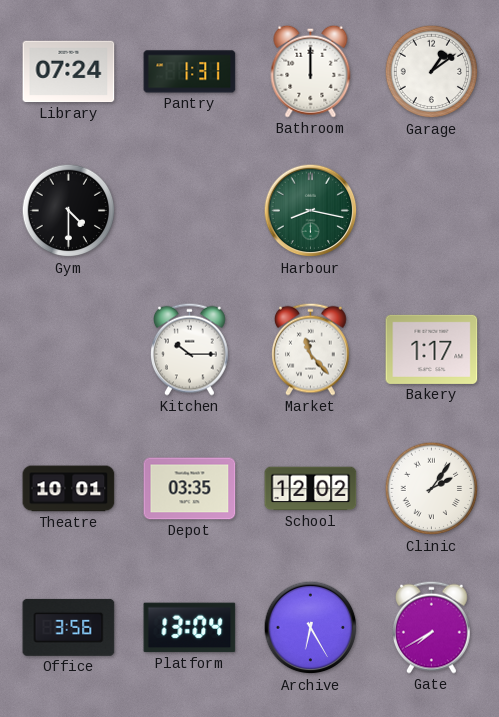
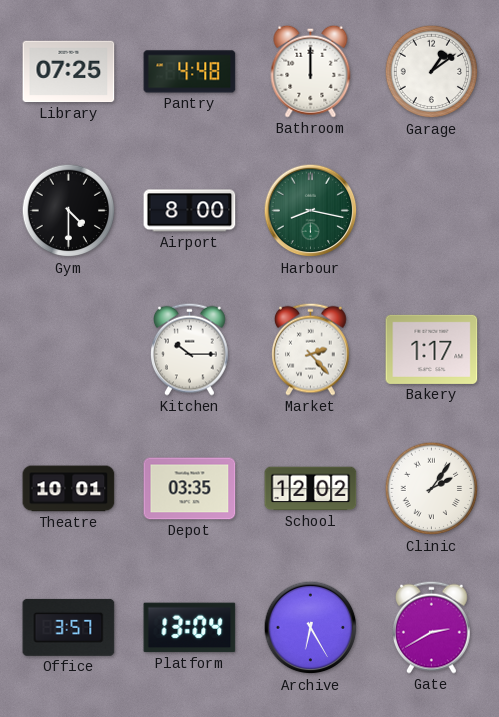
Library: 07:24 -> 07:25 (69, 72)
Pantry: 1:31 -> 4:48 (190, 72)
Airport: none -> 8:00 (190, 211)
Market: 11:23 -> 2:23 (311, 349)
Office: 3:56 -> 3:57 (69, 627)
Gate: 7:40 -> 2:40 (432, 627)
